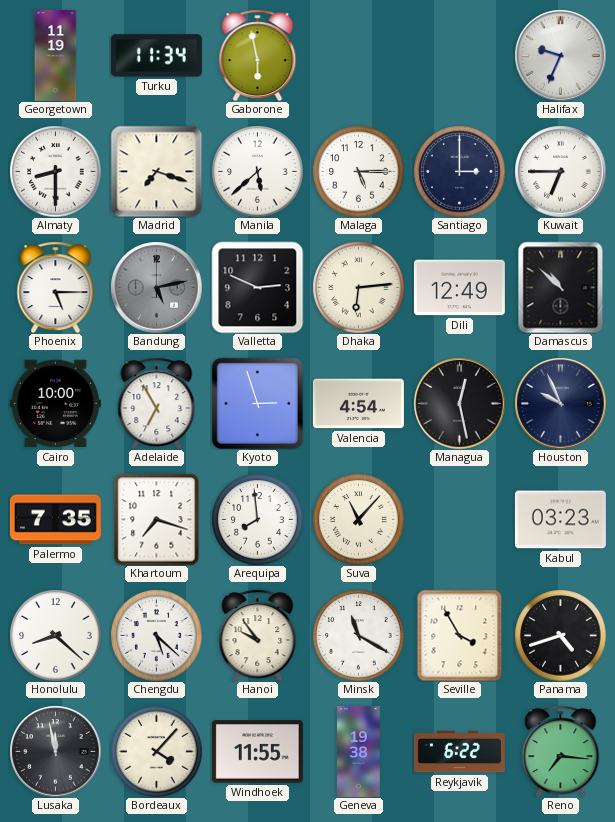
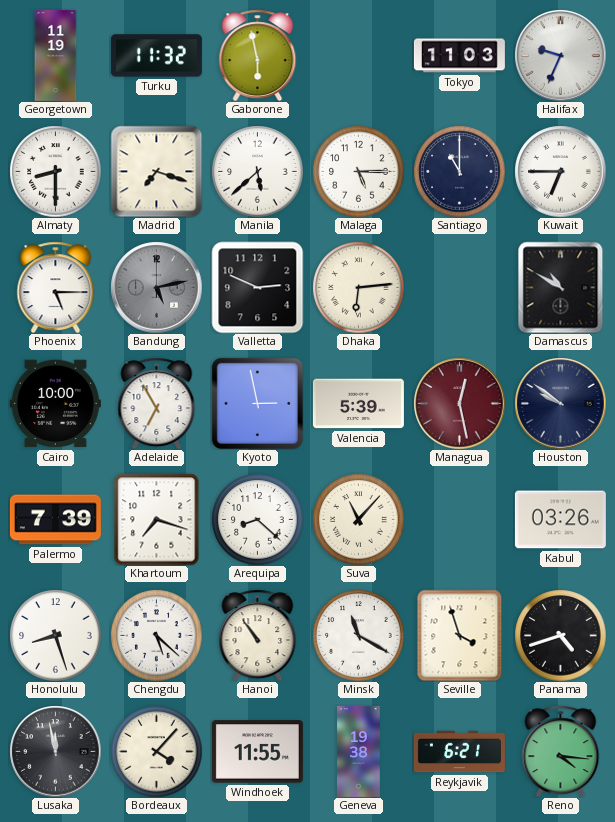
Turku: 11:34 -> 11:32 (156, 56)
Tokyo: none -> 11:03 (459, 56)
Santiago: 3:00 -> 11:00 (459, 171)
Dili: 12:49 -> none (459, 288)
Damascus: 10:52 -> 10:50 (561, 287)
Kyoto: 2:57 -> 2:58 (257, 403)
Valencia: 4:54 -> 5:39 (358, 404)
Managua dial: black -> burgundy (459, 403)
Houston: 9:56 -> 9:51 (560, 403)
Palermo: 7:35 -> 7:39 (55, 520)
Arequipa: 7:59 -> 8:22 (257, 519)
Kabul: 03:23 -> 03:26 (560, 520)
Honolulu: 8:22 -> 8:27 (55, 635)
Hanoi: 9:54 -> 10:54 (258, 635)
Seville: 3:55 -> 3:57 (460, 635)
Reykjavik: 6:22 -> 6:21 (459, 752)
Reno: 7:16 -> 4:16 (561, 751)
